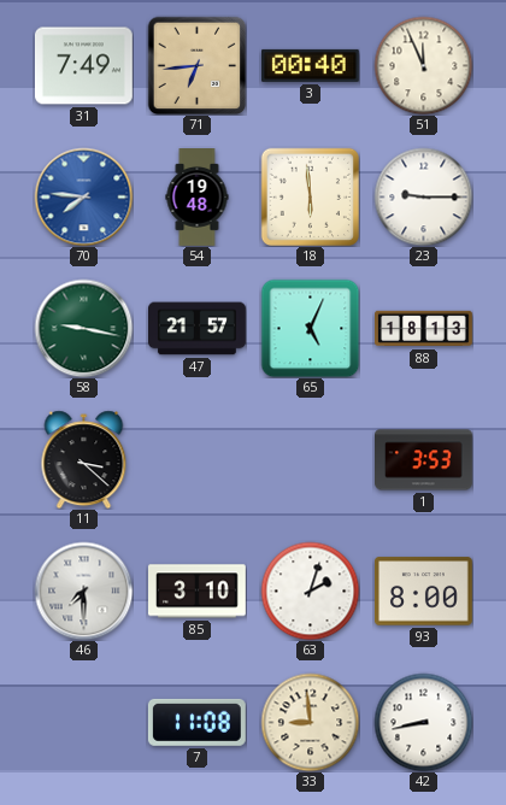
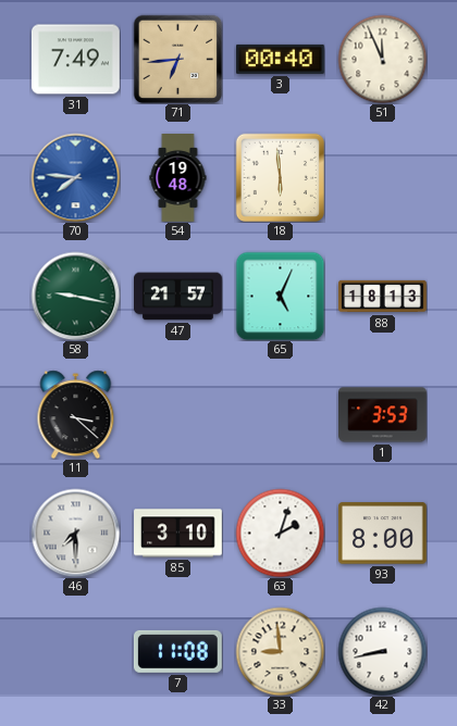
23: 9:15 -> none (423, 196)
